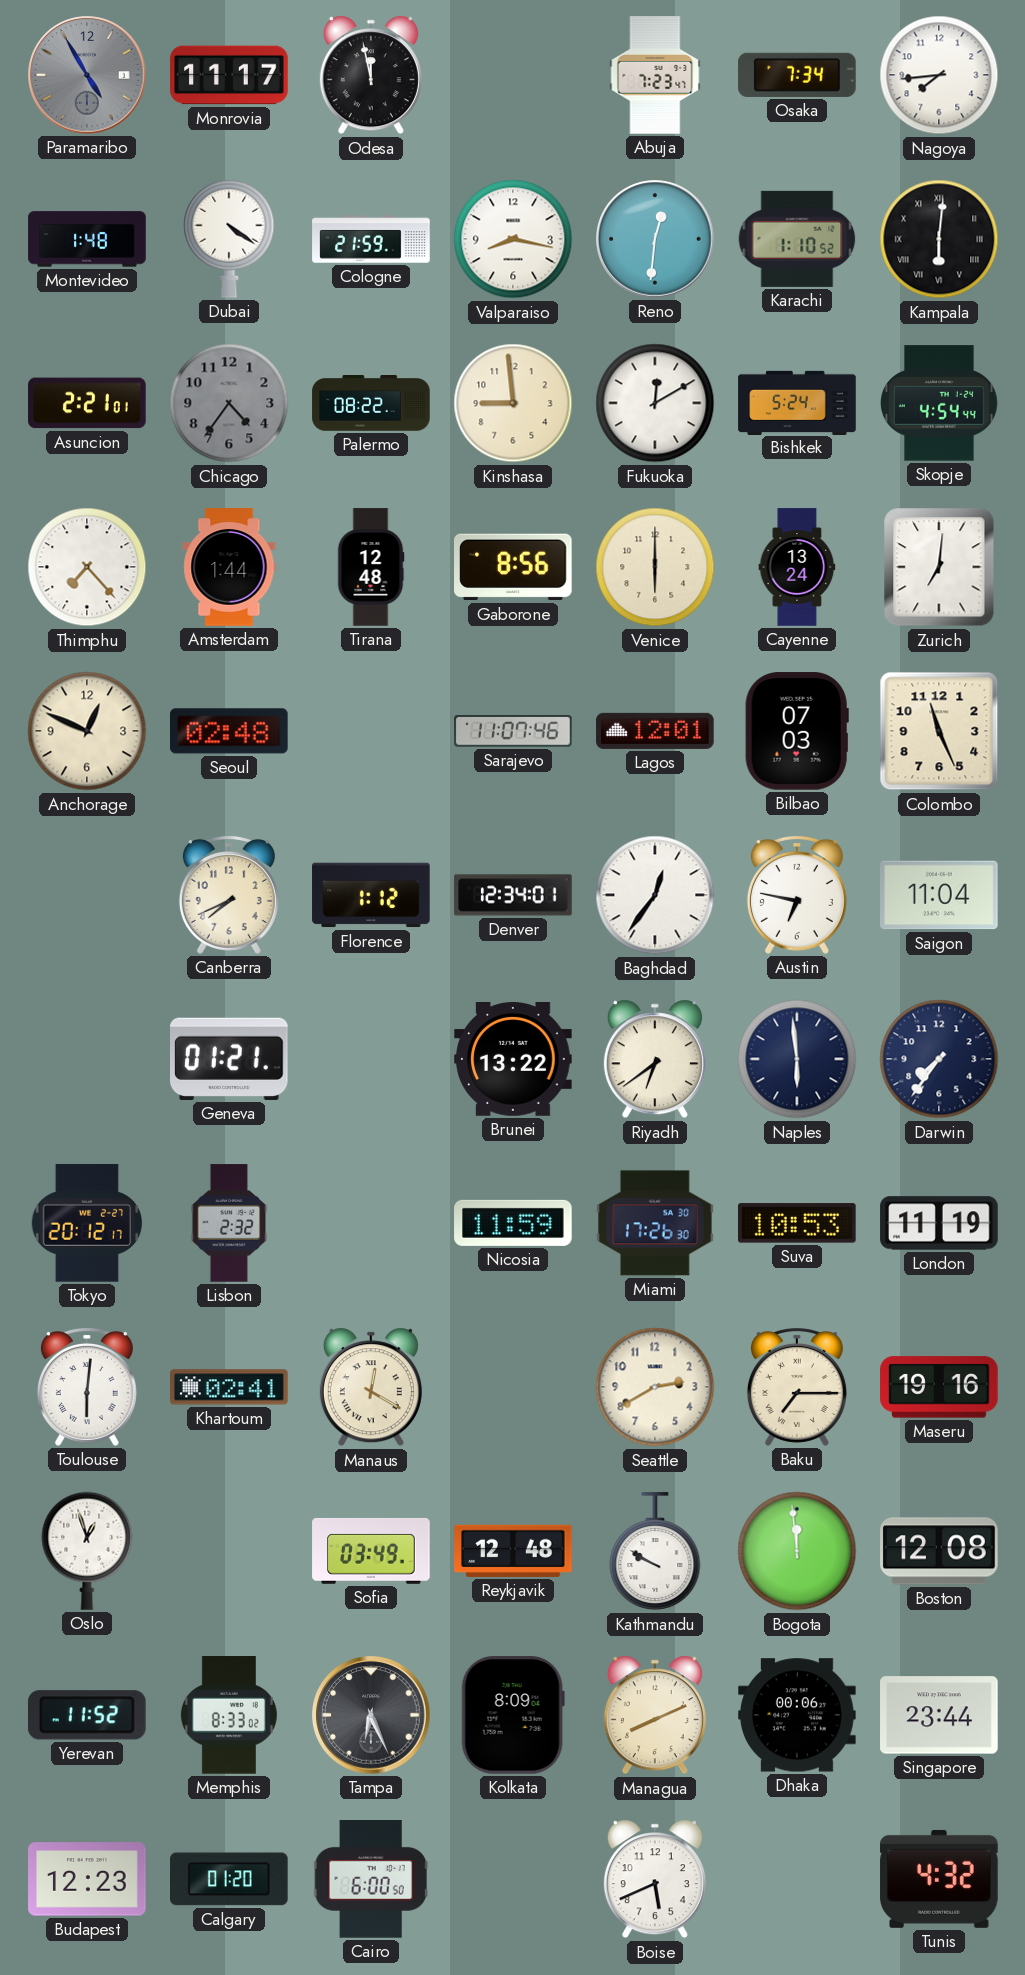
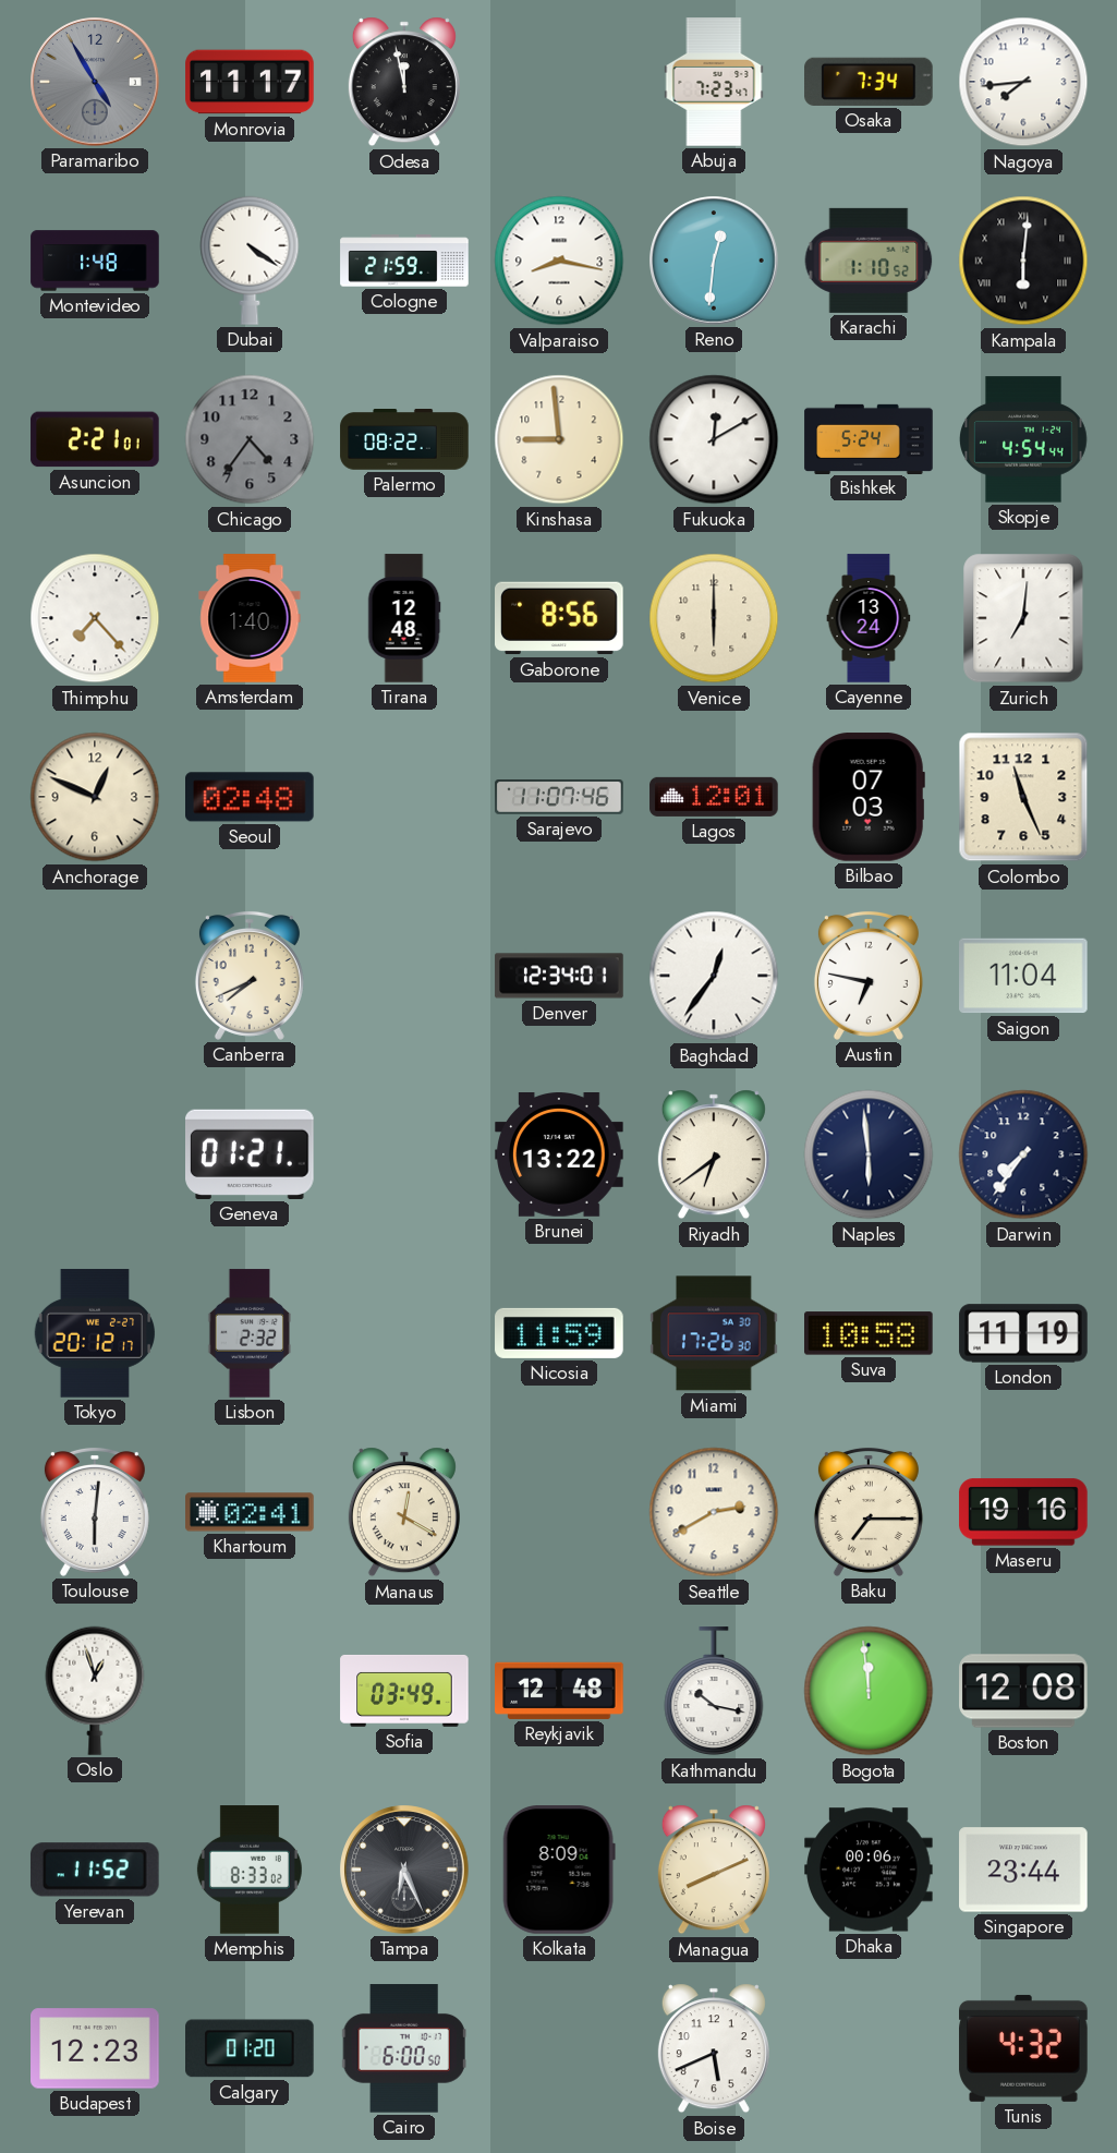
Amsterdam: 1:44 -> 1:40 (250, 618)
Florence: 1:12 -> none (371, 895)
Suva: 10:53 -> 10:58 (870, 1333)
Kathmandu: 9:50 -> 10:17 (714, 1692)
